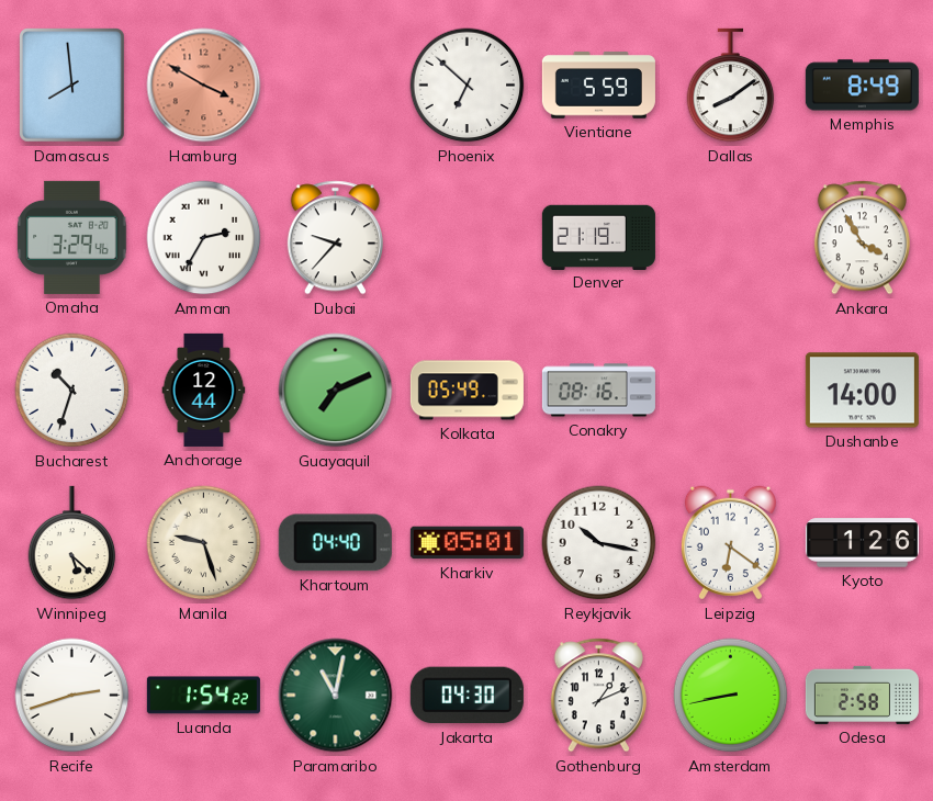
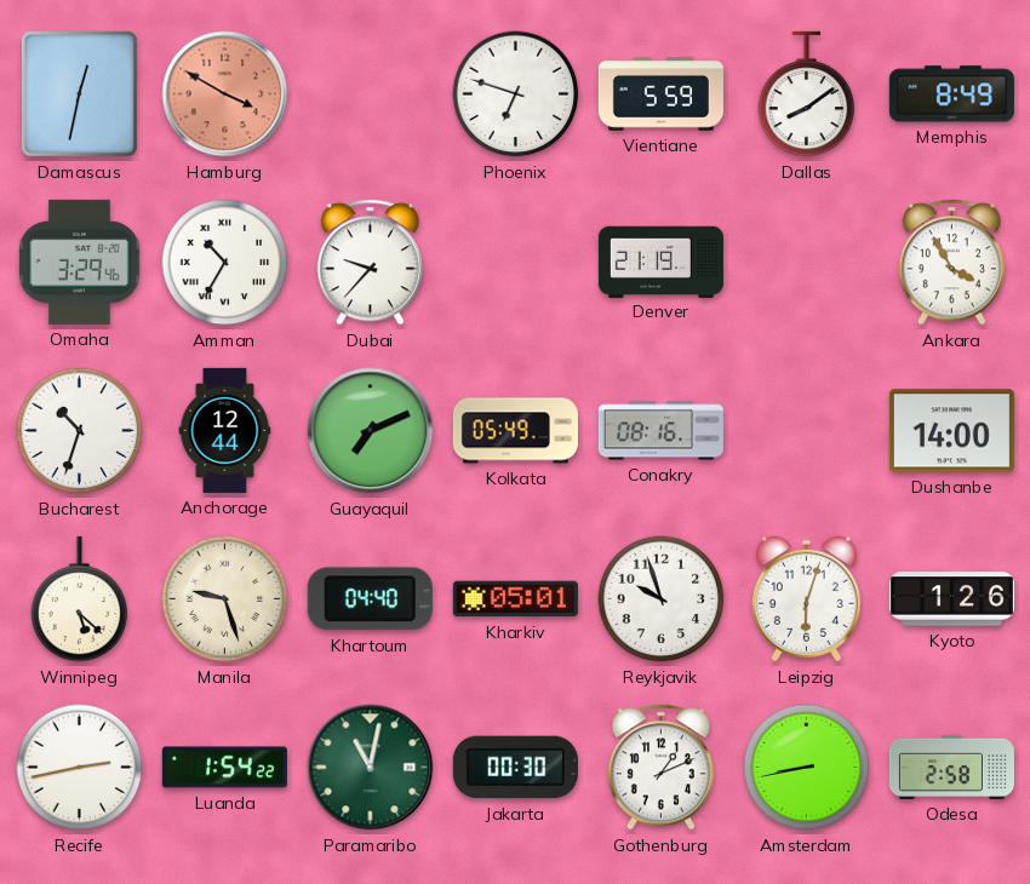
Damascus: 7:59 -> 12:32 (80, 94)
Phoenix: 6:52 -> 6:48 (516, 94)
Amman: 2:35 -> 10:35 (225, 263)
Reykjavik: 10:17 -> 9:57 (662, 599)
Leipzig: 6:21 -> 6:03 (806, 599)
Recife: 2:42 -> 2:43 (80, 768)
Jakarta: 04:30 -> 00:30 (515, 768)
